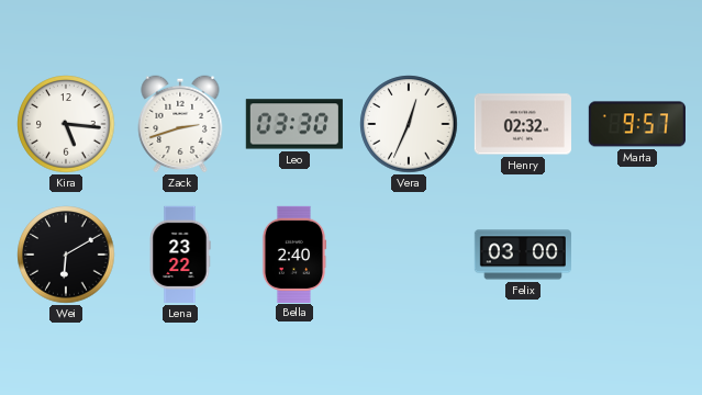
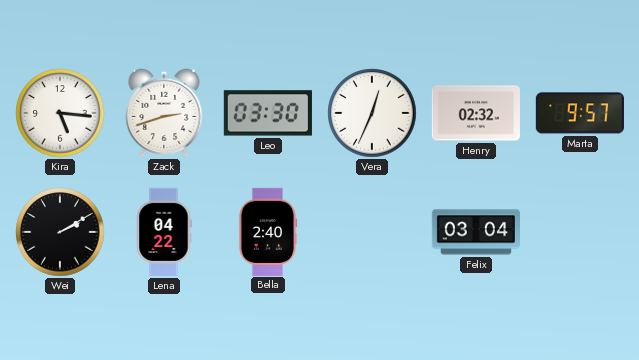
Wei: 6:10 -> 2:10 (60, 232)
Lena: 23:22 -> 04:22 (164, 232)
Felix: 03:00 -> 03:04 (475, 232)
